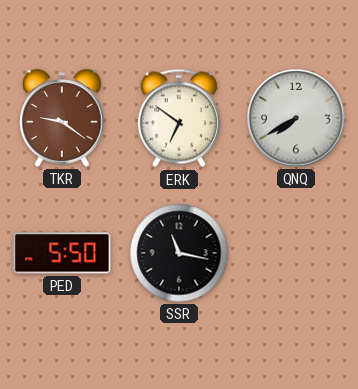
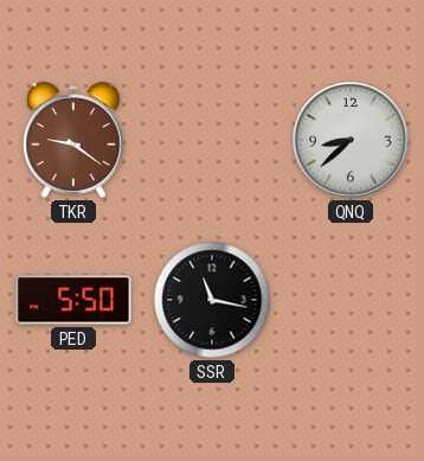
ERK: 6:51 -> none (179, 118)
QNQ: 7:40 -> 8:38 (351, 140)
